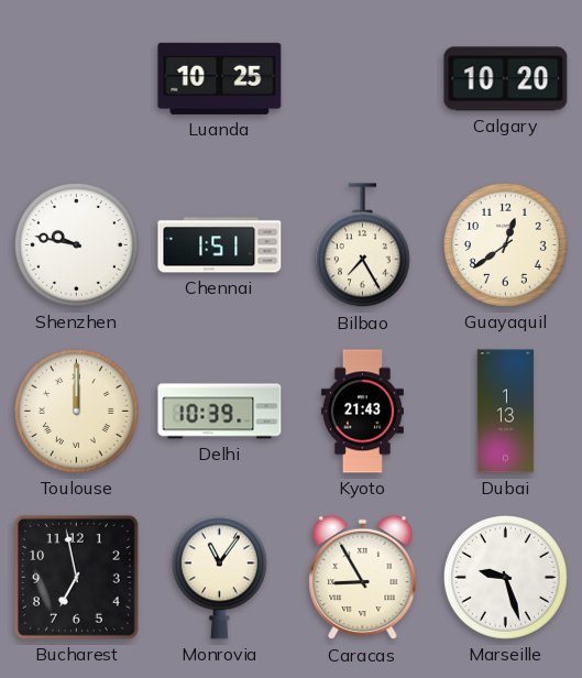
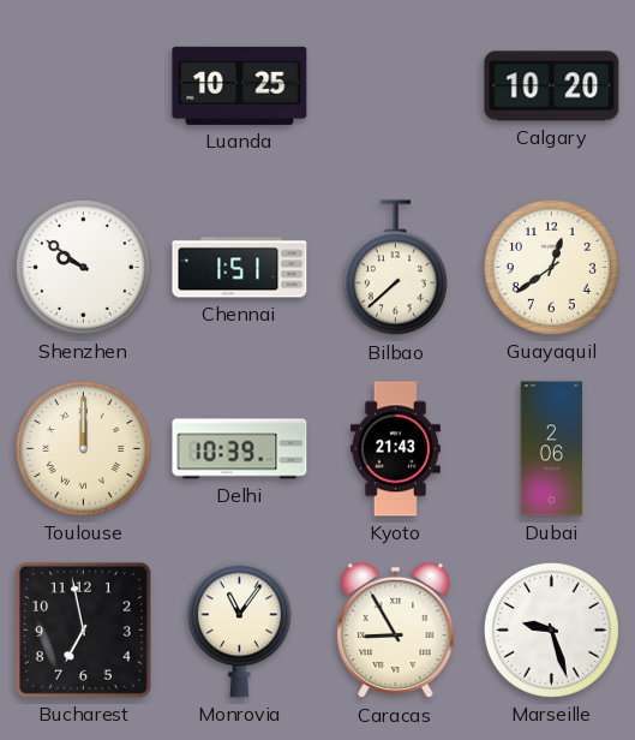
Shenzhen: 9:47 -> 9:51 (83, 267)
Bilbao: 7:25 -> 7:38 (395, 268)
Dubai: 1:13 -> 2:06 (552, 449)
